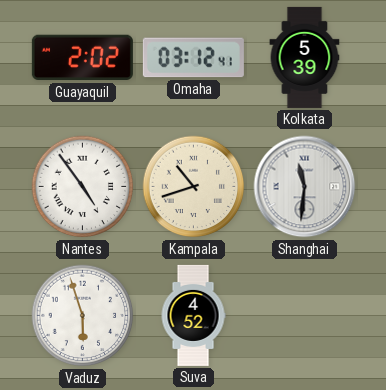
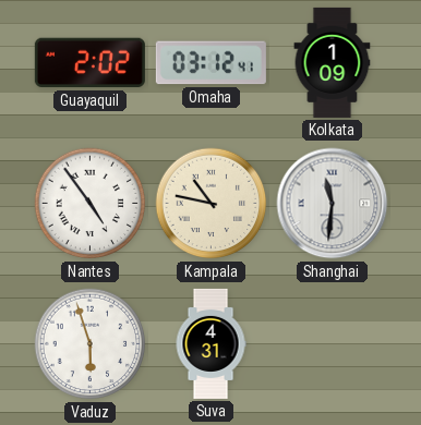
Kolkata: 5:39 -> 1:09 (333, 62)
Kampala: 10:42 -> 10:47 (212, 204)
Suva: 4:52 -> 4:31 (211, 343)
